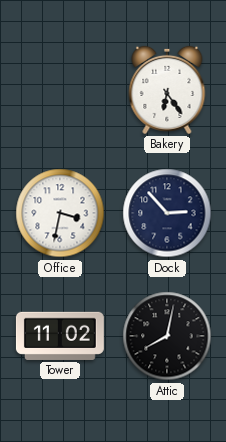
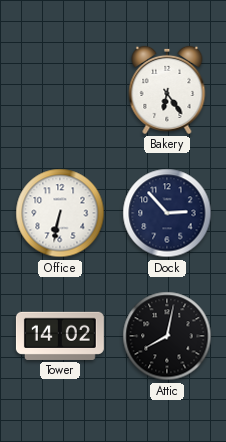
Office: 3:32 -> 6:32 (60, 213)
Tower: 11:02 -> 14:02 (60, 336)
